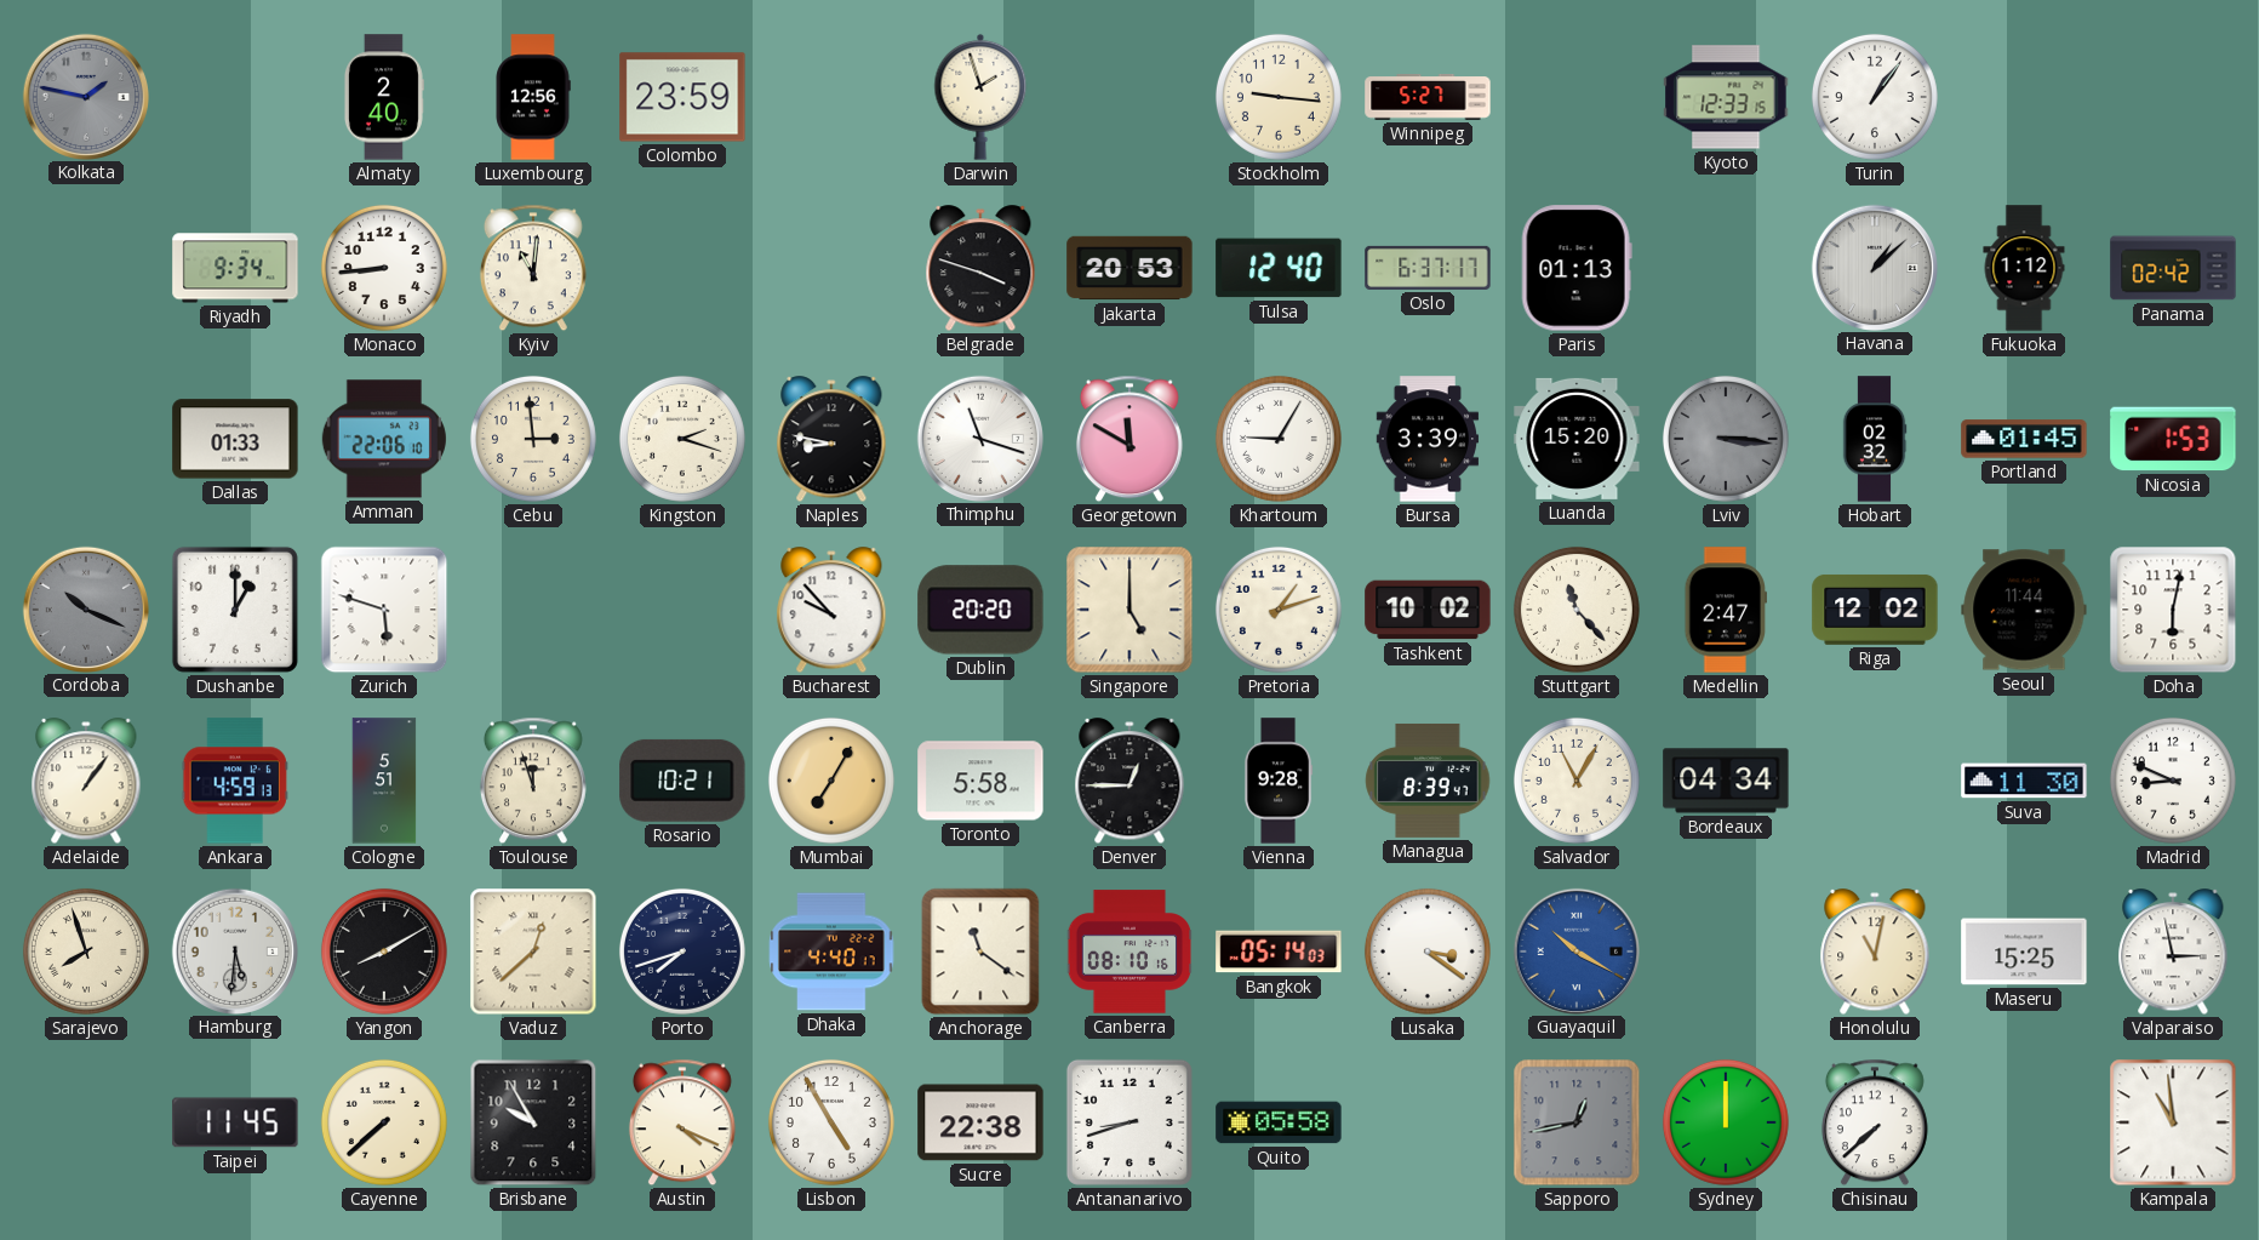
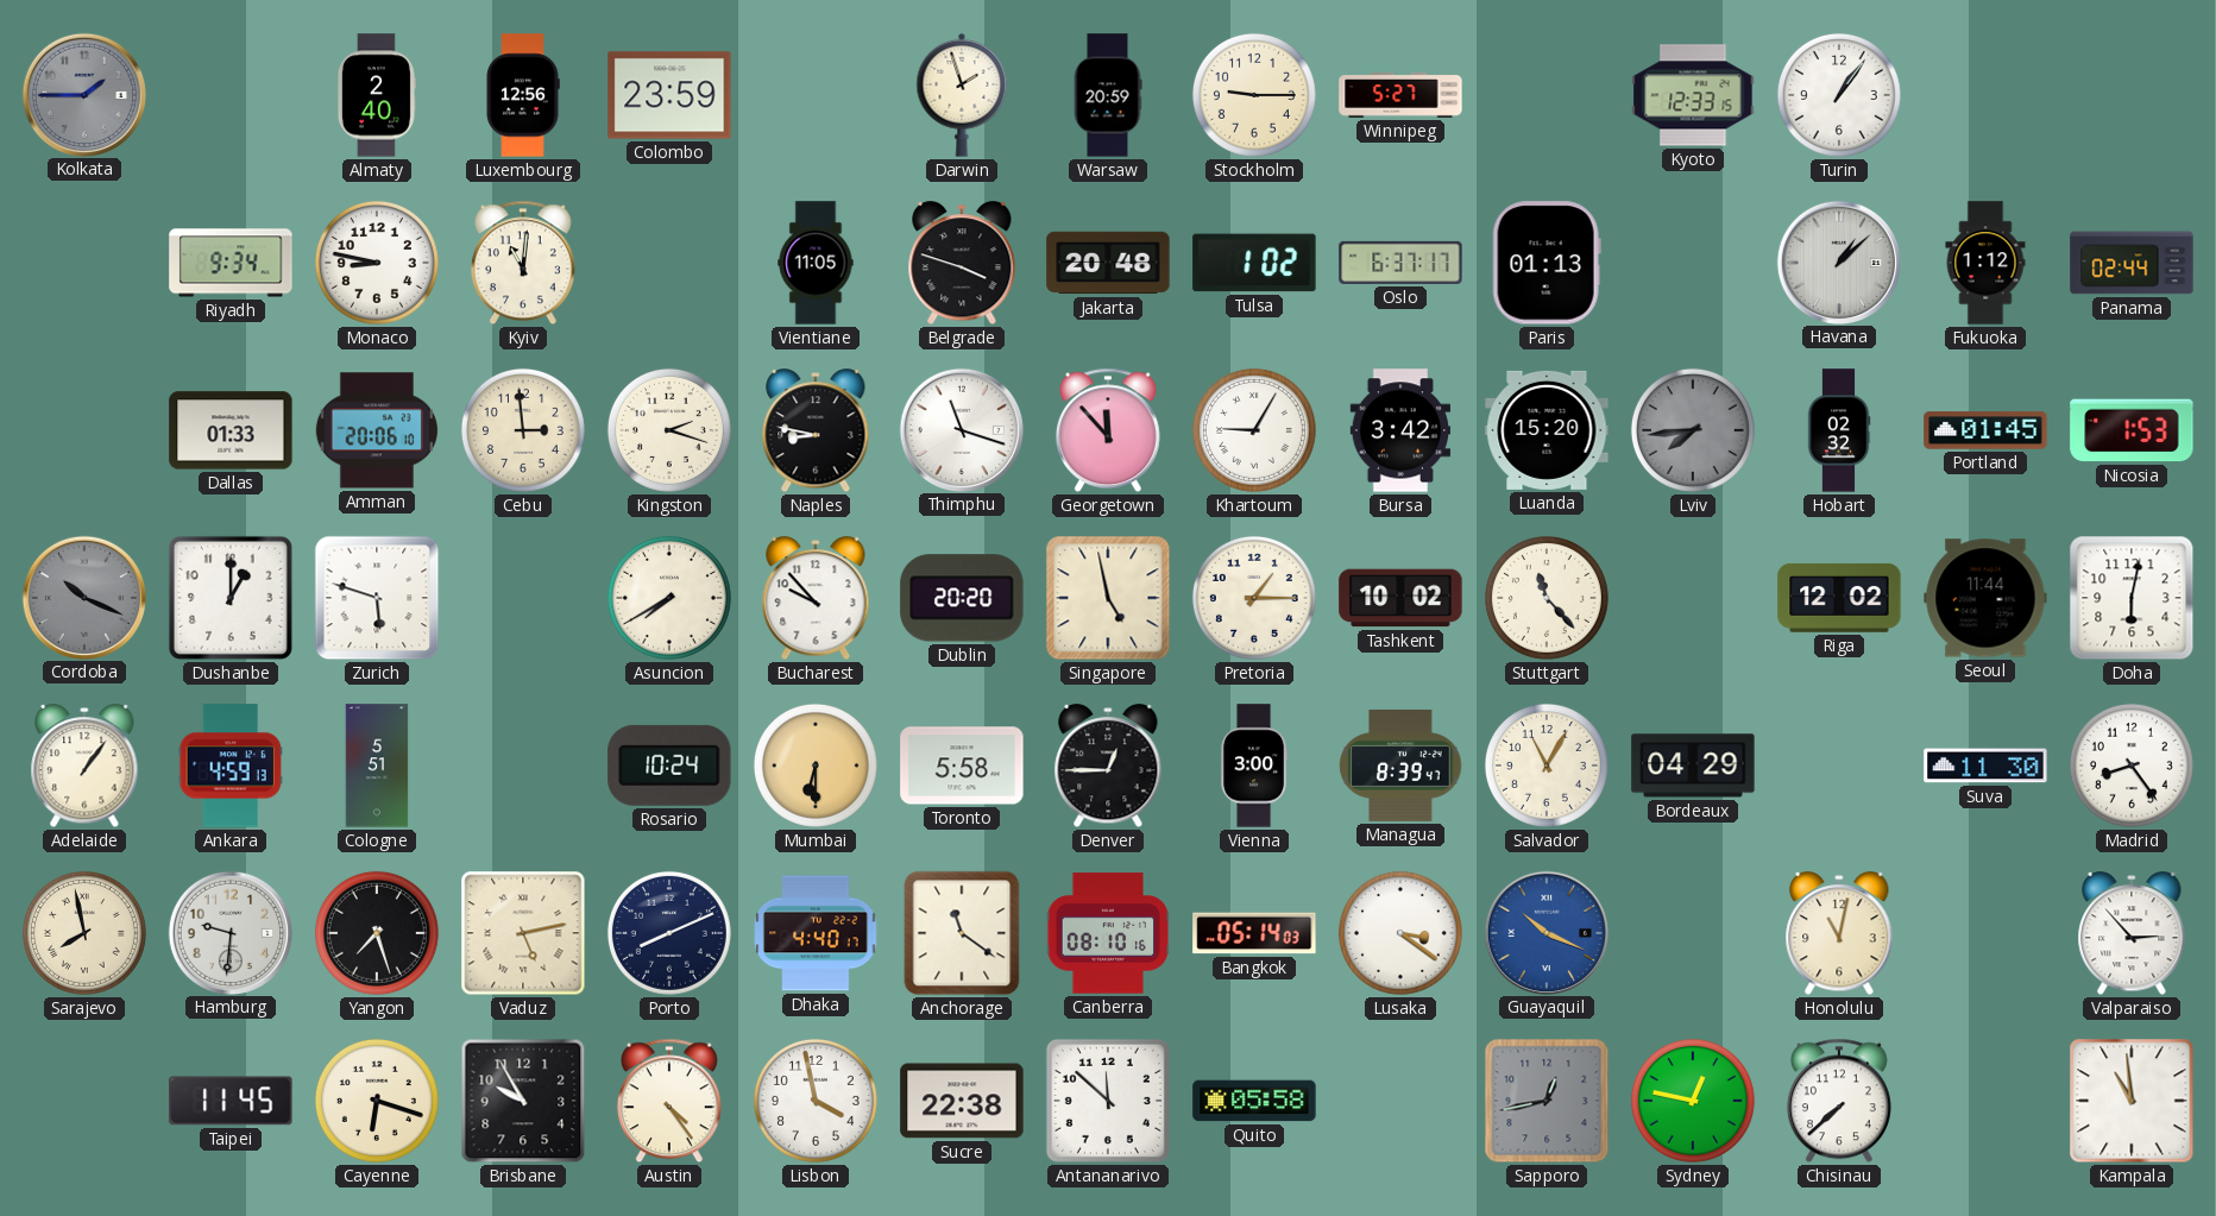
Kolkata: 1:47 -> 1:45 (83, 94)
Warsaw: none -> 20:59 (1108, 95)
Stockholm: 9:16 -> 9:15 (1254, 95)
Monaco: 8:44 -> 8:47 (377, 263)
Vientiane: none -> 11:05 (816, 263)
Jakarta: 20:53 -> 20:48 (1108, 263)
Tulsa: 12:40 -> 1:02 (1254, 263)
Panama: 02:42 -> 02:44 (2132, 263)
Amman: 22:06 -> 20:06 (377, 430)
Georgetown: 11:50 -> 11:53 (1108, 430)
Bursa: 3:39 -> 3:42 (1400, 430)
Lviv: 3:16 -> 7:44 (1693, 430)
Asuncion: none -> 7:40 (669, 598)
Singapore: 5:00 -> 4:58 (1108, 598)
Pretoria: 1:12 -> 1:15 (1254, 598)
Medellin: 2:47 -> none (1725, 610)
Toulouse: 11:57 -> none (533, 781)
Rosario: 10:21 -> 10:24 (669, 765)
Mumbai: 7:05 -> 6:30 (816, 765)
Vienna: 9:28 -> 3:00 (1254, 765)
Bordeaux: 04:34 -> 04:29 (1693, 765)
Madrid: 8:49 -> 8:24 (2132, 765)
Sarajevo: 7:57 -> 7:58 (84, 933)
Hamburg: 5:31 -> 9:31 (229, 932)
Yangon: 8:10 -> 7:27 (377, 933)
Vaduz: 12:38 -> 5:13 (523, 933)
Porto: 7:42 -> 8:11 (669, 933)
Guayaquil: 10:20 -> 10:19 (1545, 932)
Maseru: 15:25 -> none (2024, 952)
Valparaiso: 2:58 -> 2:53 (2132, 934)
Cayenne: 7:38 -> 6:18 (377, 1101)
Austin: 4:19 -> 4:24 (669, 1101)
Lisbon: 4:55 -> 3:58 (816, 1101)
Antananarivo: 8:42 -> 11:52 (1108, 1101)
Sydney: 12:00 -> 12:47 (1693, 1101)
